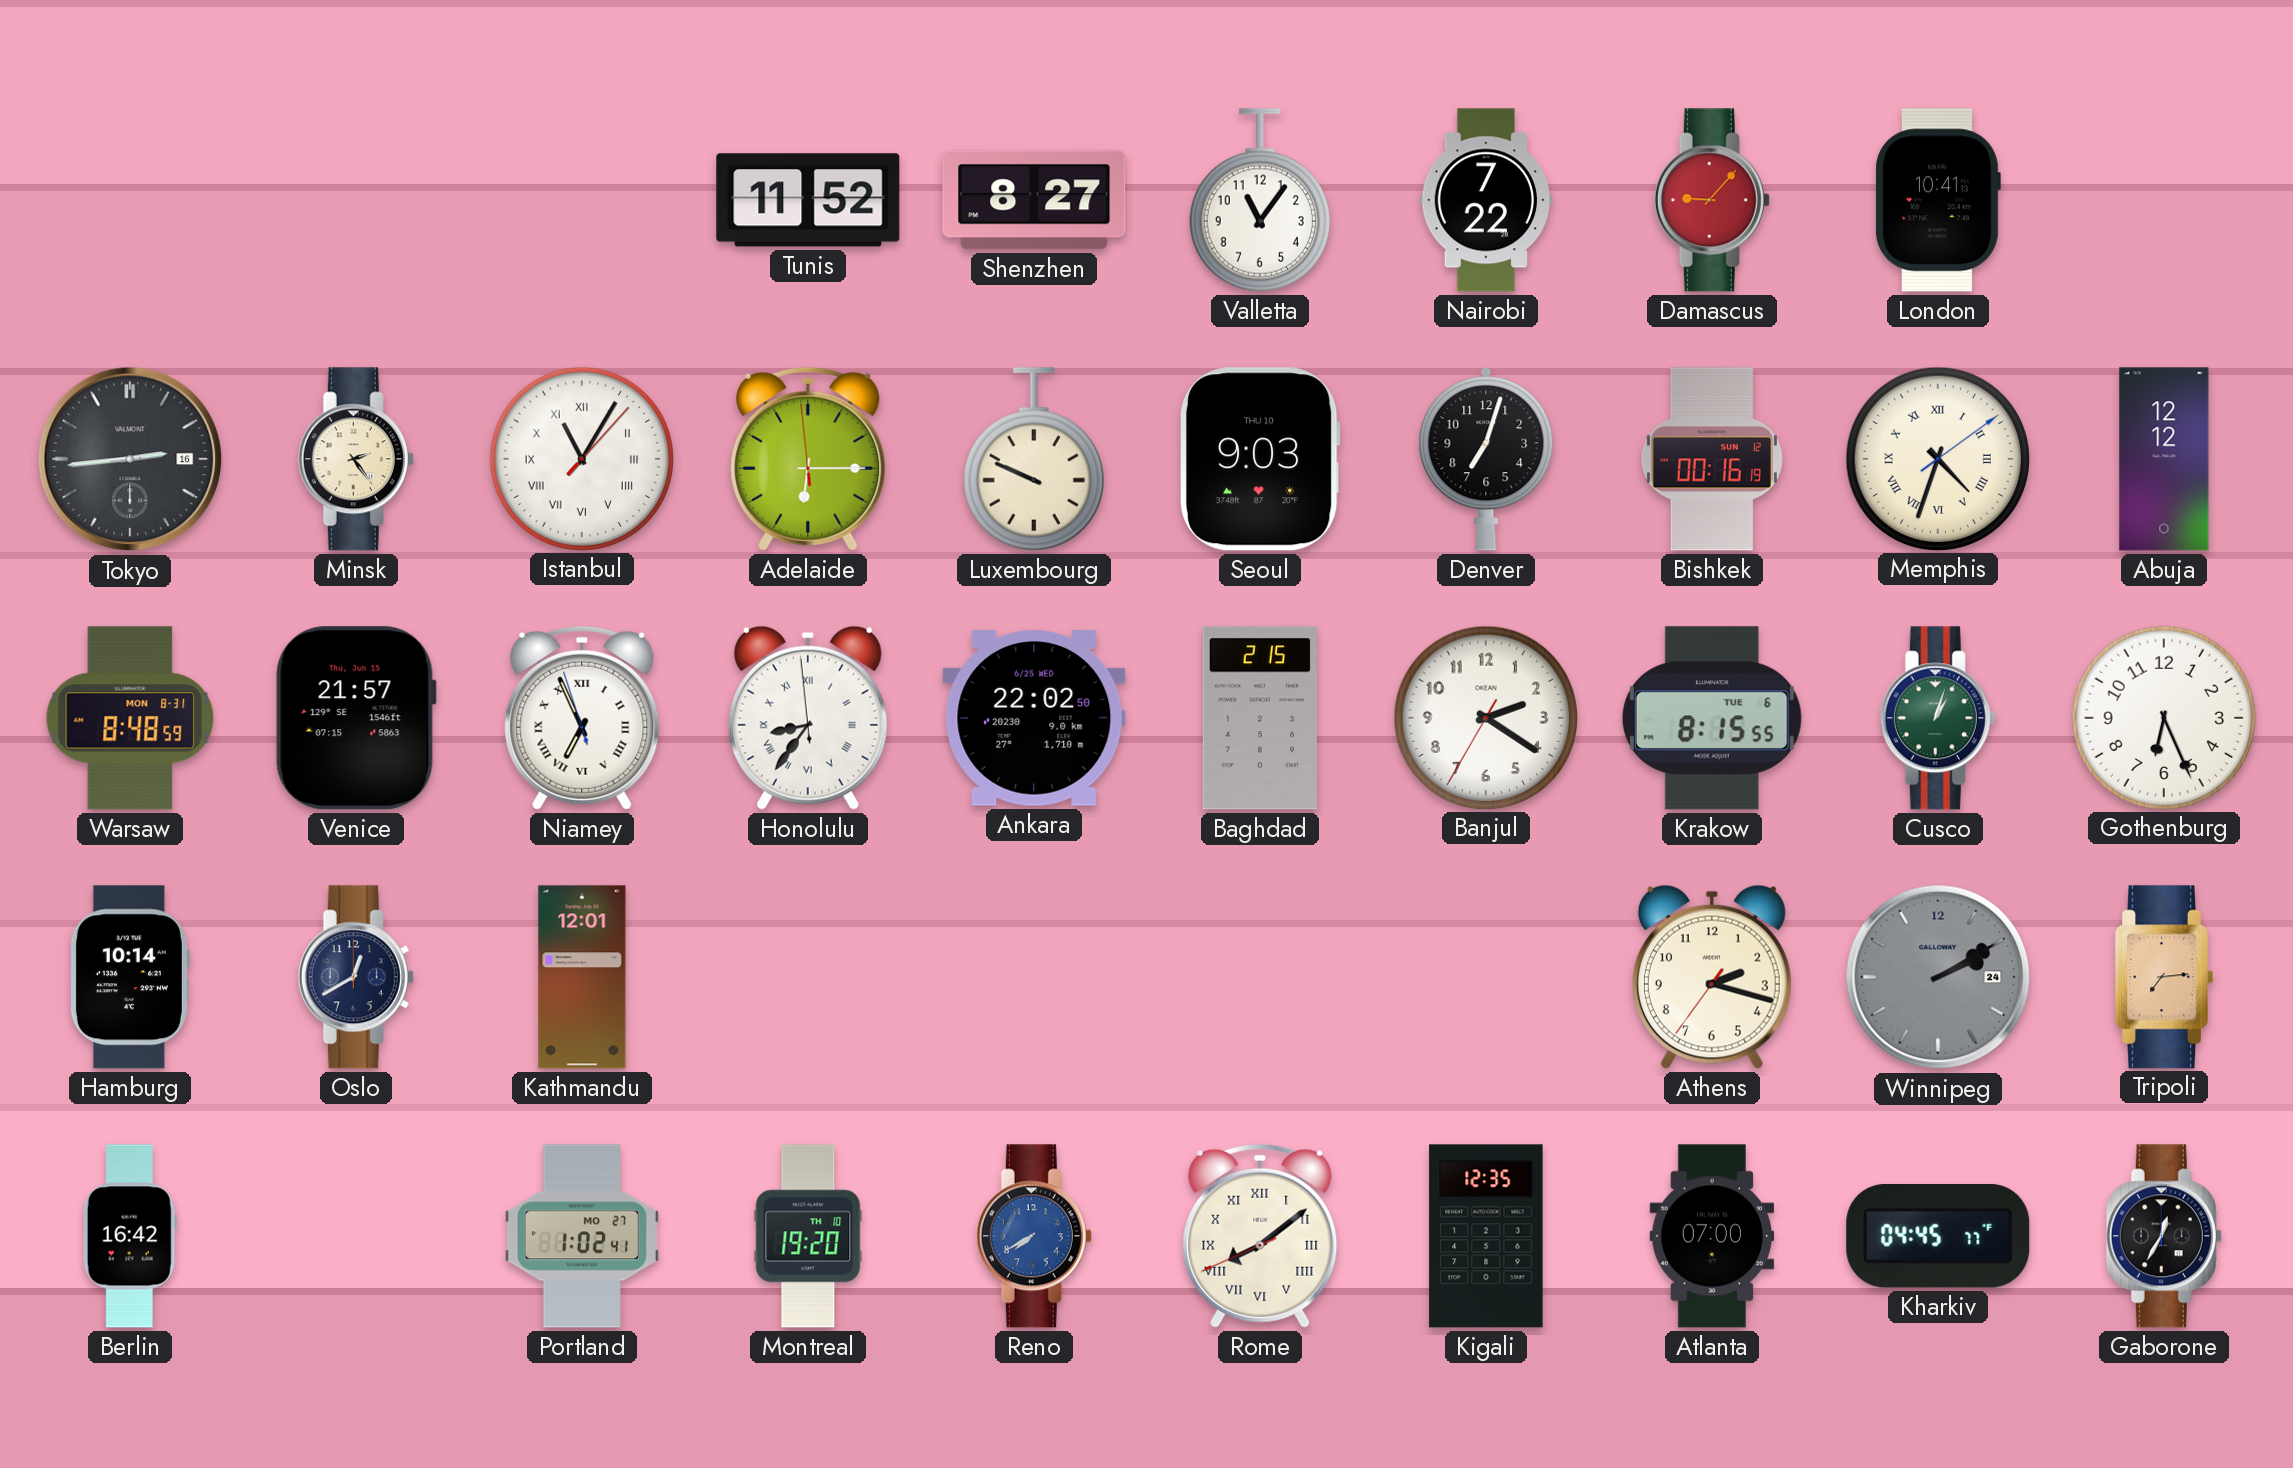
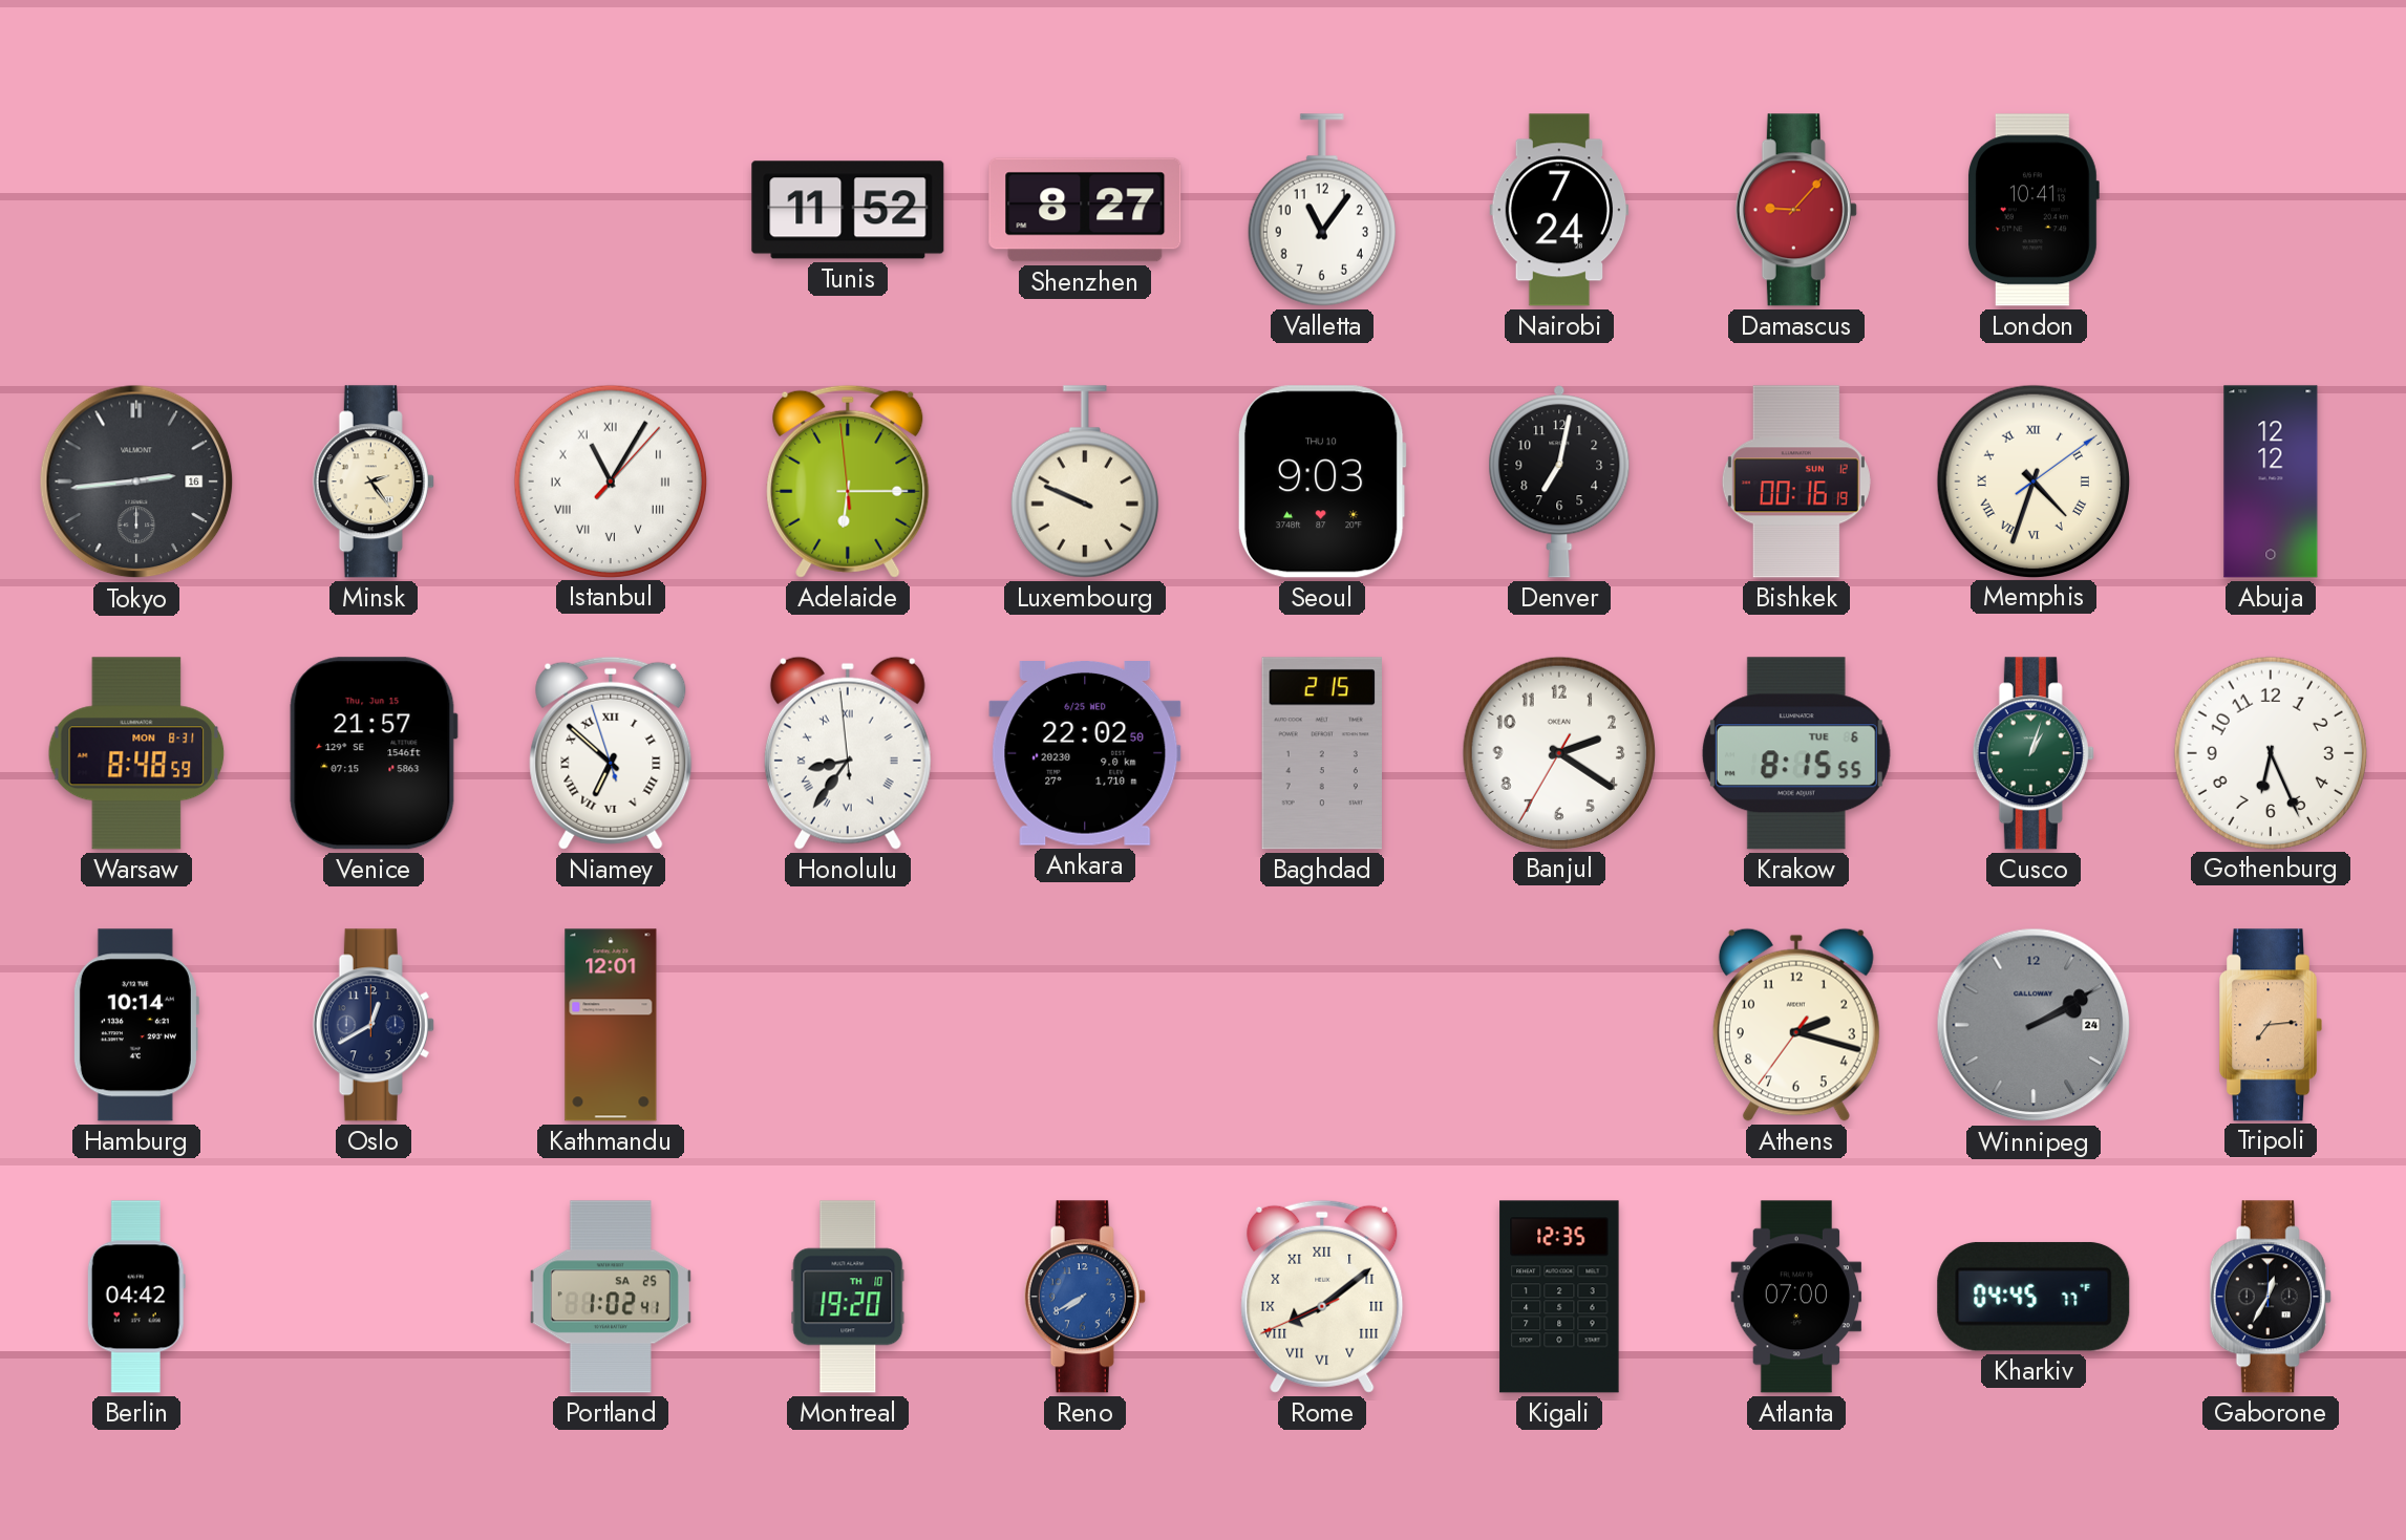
Nairobi: 7:22 -> 7:24 (1559, 210)
Denver: 7:03 -> 7:02 (1559, 482)
Niamey: 6:55 -> 6:51 (611, 753)
Berlin: 16:42 -> 04:42 (136, 1297)
Portland date: MO 27 -> SA 25 (611, 1297)
